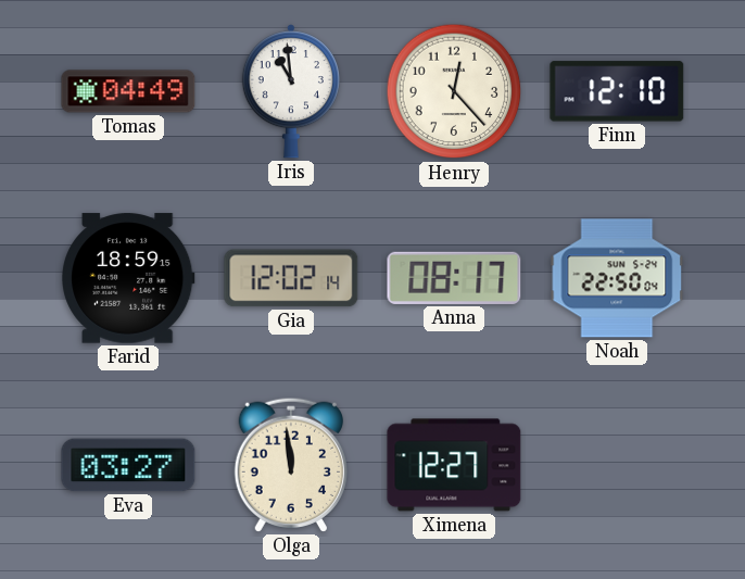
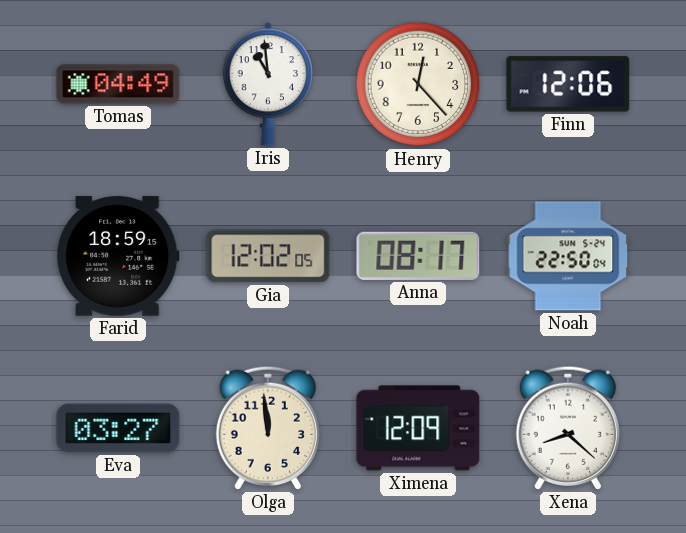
Finn: 12:10 -> 12:06 (568, 84)
Gia: 12:02:14 -> 12:02:05 (268, 256)
Ximena: 12:27 -> 12:09 (418, 428)
Xena: none -> 8:22 (568, 428)
